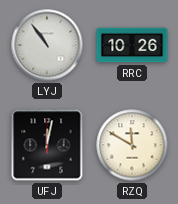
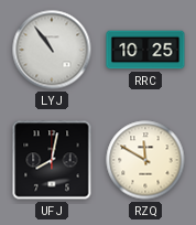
RRC: 10:26 -> 10:25 (145, 50)
UFJ: 12:02 -> 8:02 (52, 160)
